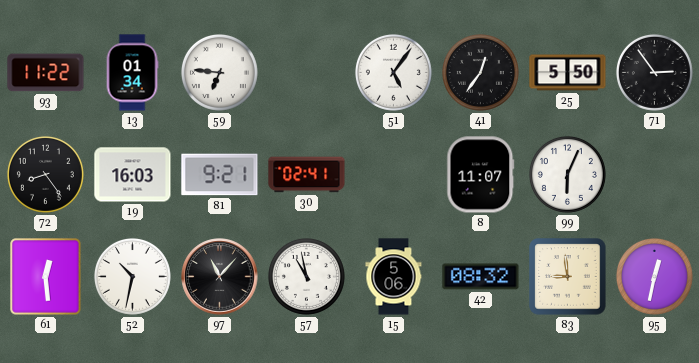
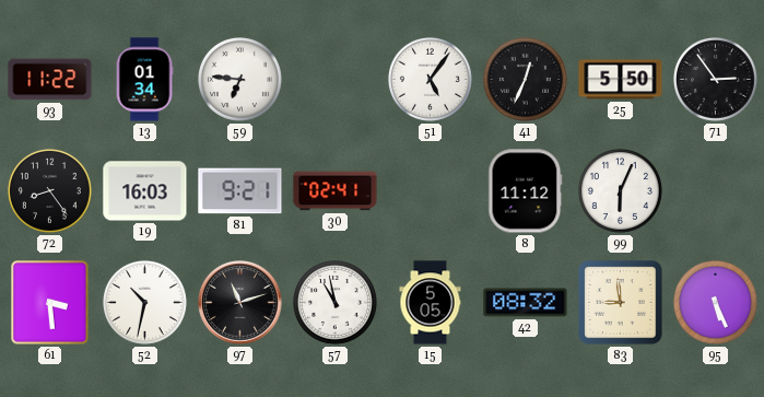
41: 12:36 -> 12:34 (525, 79)
8: 11:07 -> 11:12 (526, 191)
61: 12:29 -> 3:29 (50, 303)
97: 11:07 -> 11:12 (240, 303)
15: 5:06 -> 5:05 (431, 303)
95: 12:32 -> 5:26 (715, 302)
